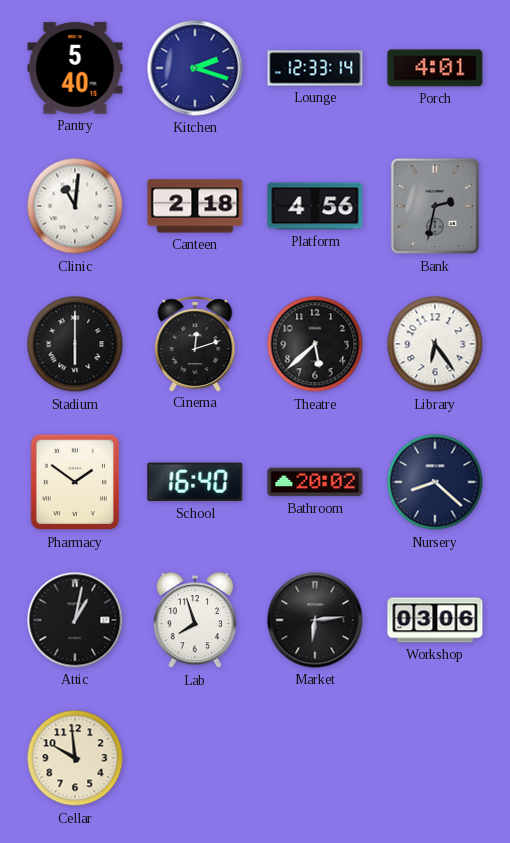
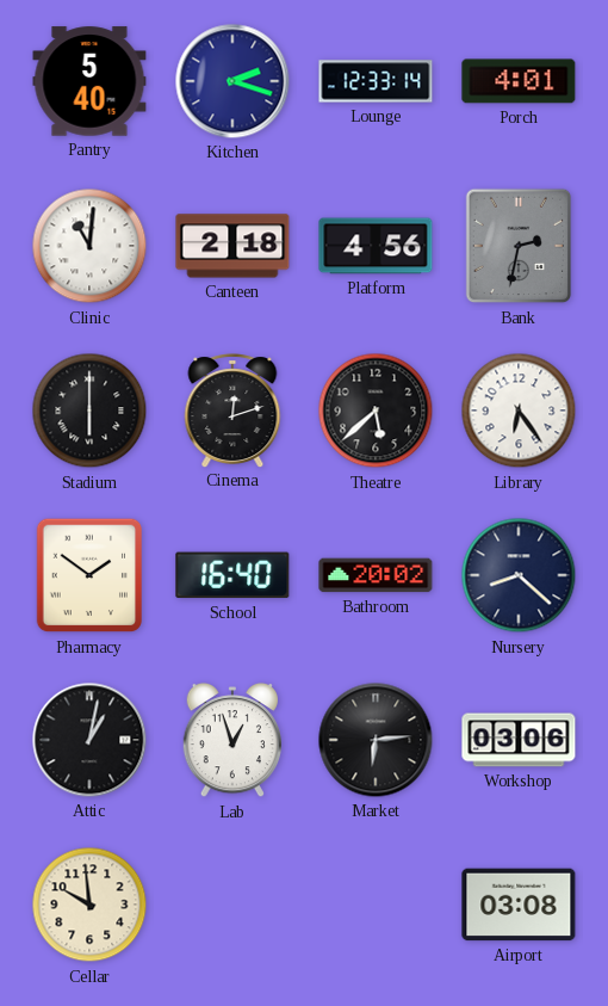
Lab: 7:57 -> 12:57 (231, 740)
Airport: none -> 03:08 (519, 905)
